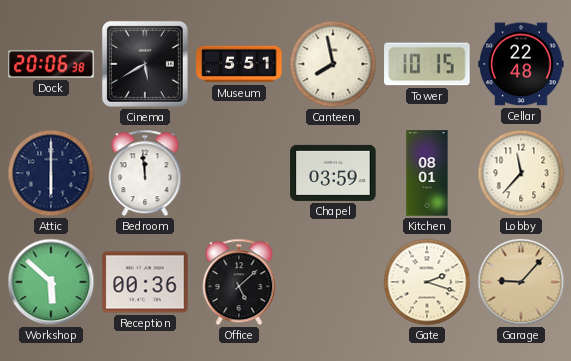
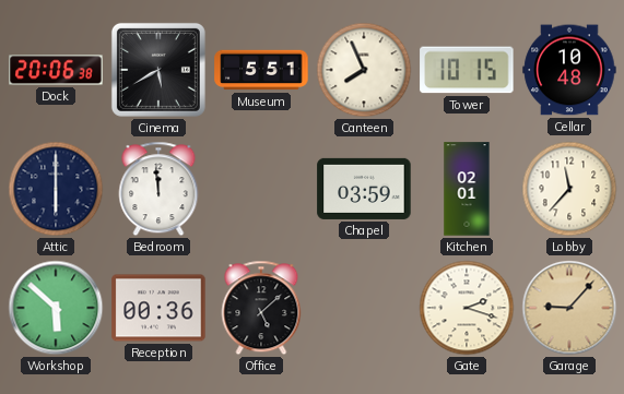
Canteen: 7:58 -> 7:56 (364, 70)
Cellar: 22:48 -> 10:48 (569, 70)
Kitchen: 08:01 -> 02:01 (467, 189)
